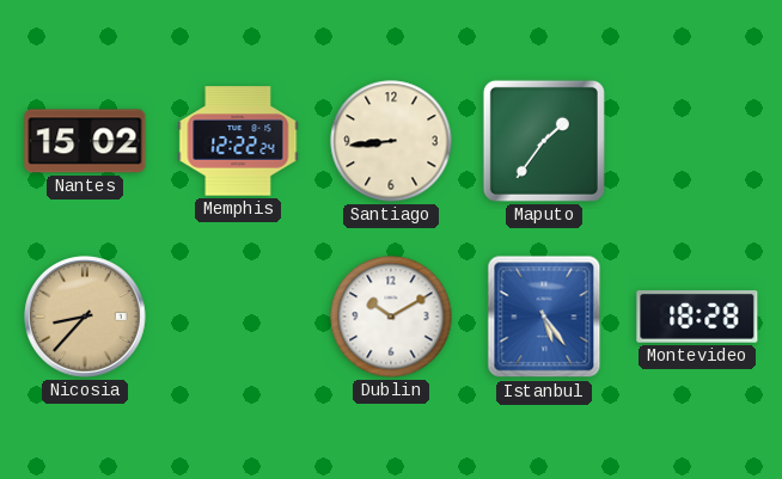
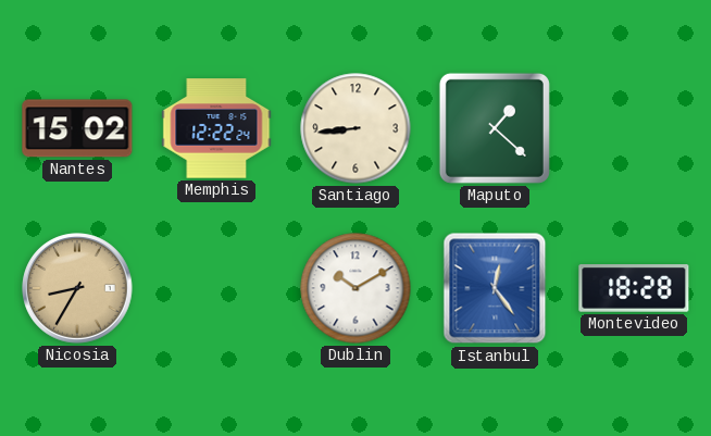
Maputo: 1:36 -> 1:22 (495, 128)
Nicosia: 8:37 -> 8:35 (77, 288)
Istanbul: 5:24 -> 12:24 (495, 288)
